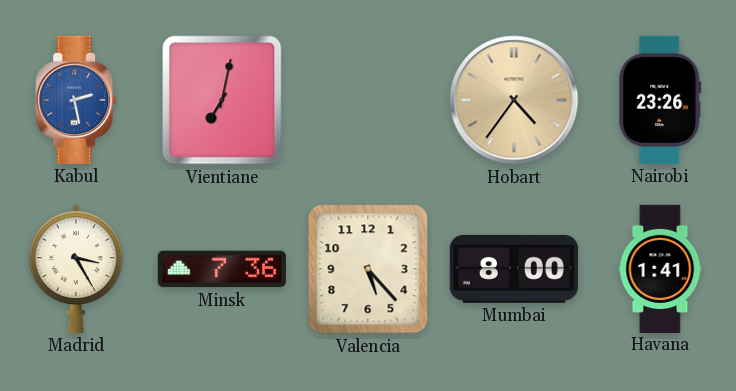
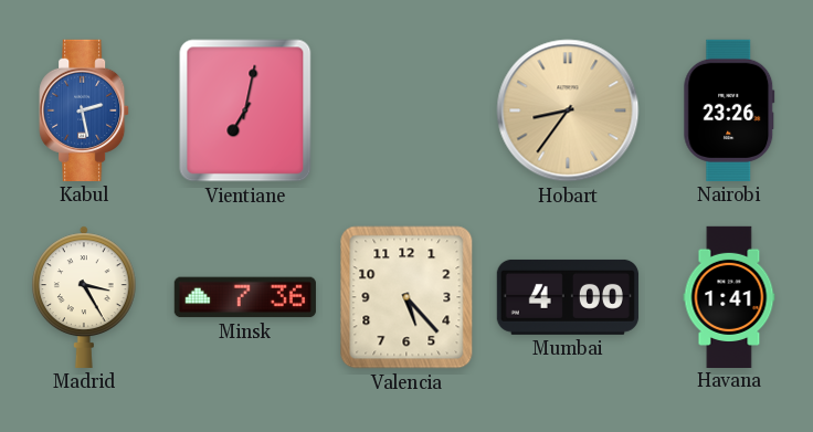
Hobart: 4:36 -> 8:36 (568, 110)
Mumbai: 8:00 -> 4:00 (568, 297)
